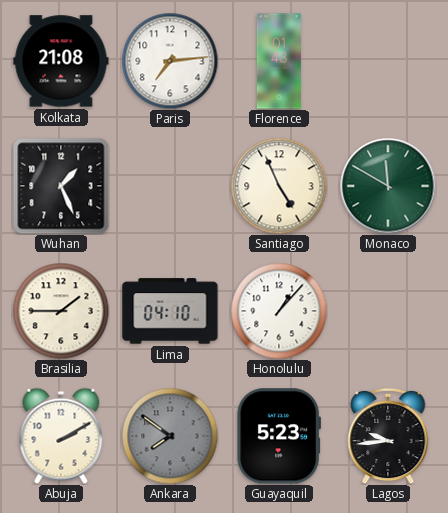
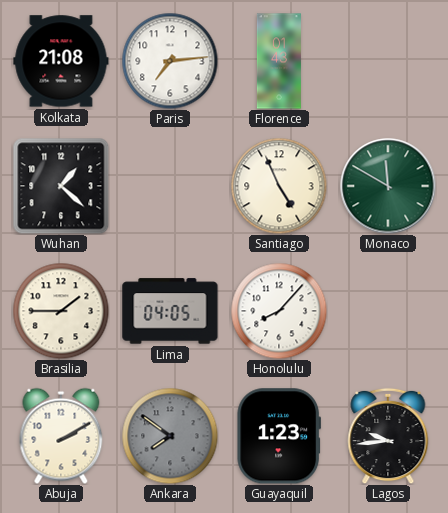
Wuhan: 1:26 -> 1:22 (61, 186)
Lima: 04:10 -> 04:05 (170, 311)
Honolulu: 1:07 -> 8:07 (279, 311)
Guayaquil: 5:23 -> 1:23 (278, 436)
